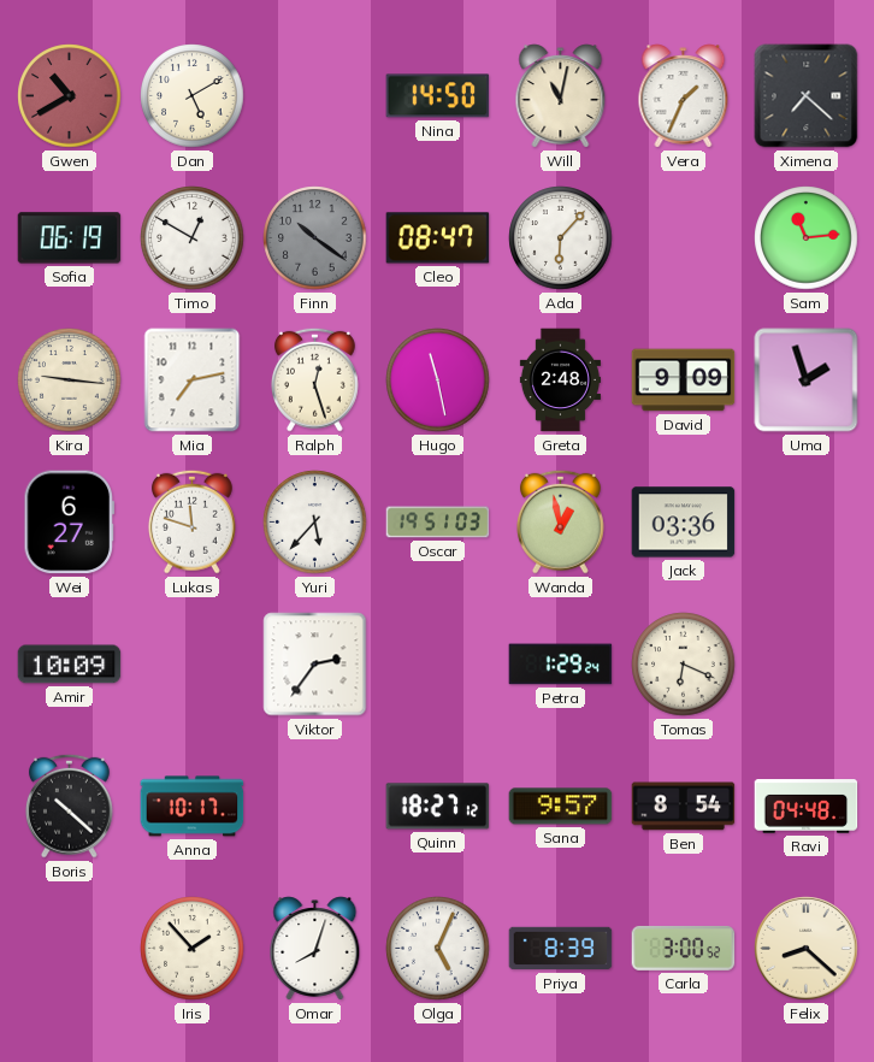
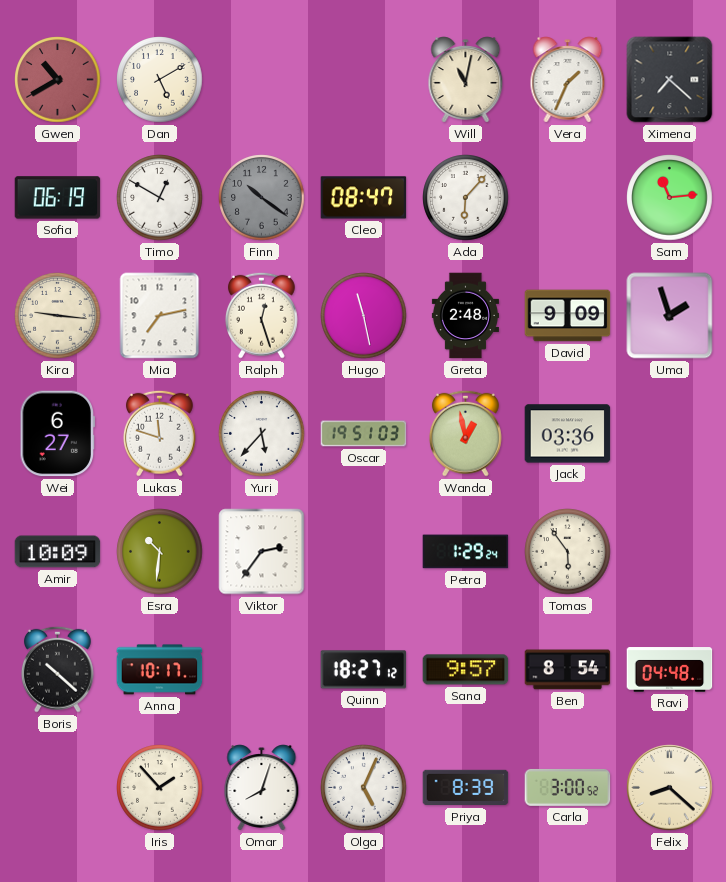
Nina: 14:50 -> none (438, 96)
Esra: none -> 10:31 (160, 552)
Tomas: 6:19 -> 5:54 (568, 552)
